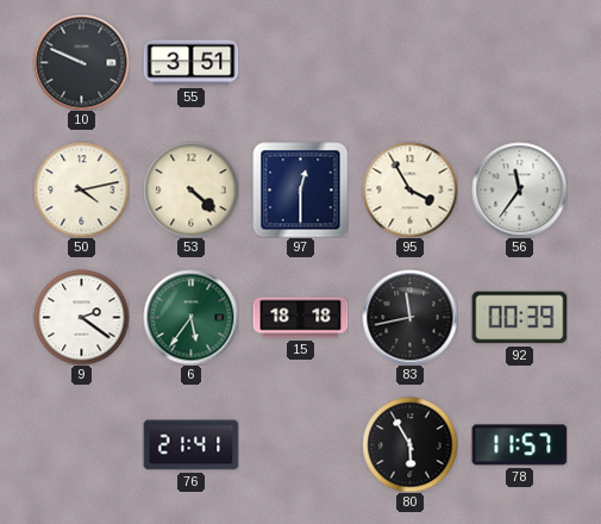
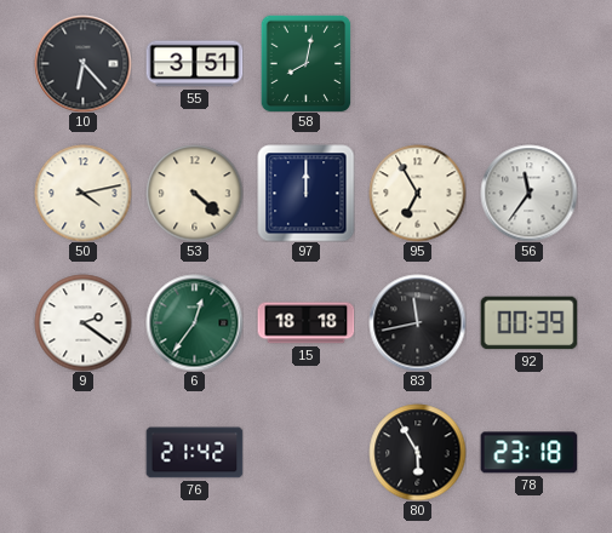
10: 9:49 -> 6:23 (82, 63)
58: none -> 8:02 (307, 63)
97: 12:30 -> 12:00 (305, 193)
95: 3:55 -> 6:55 (417, 193)
6: 5:36 -> 12:36 (194, 322)
76: 21:41 -> 21:42 (194, 453)
78: 11:57 -> 23:18 (528, 453)
